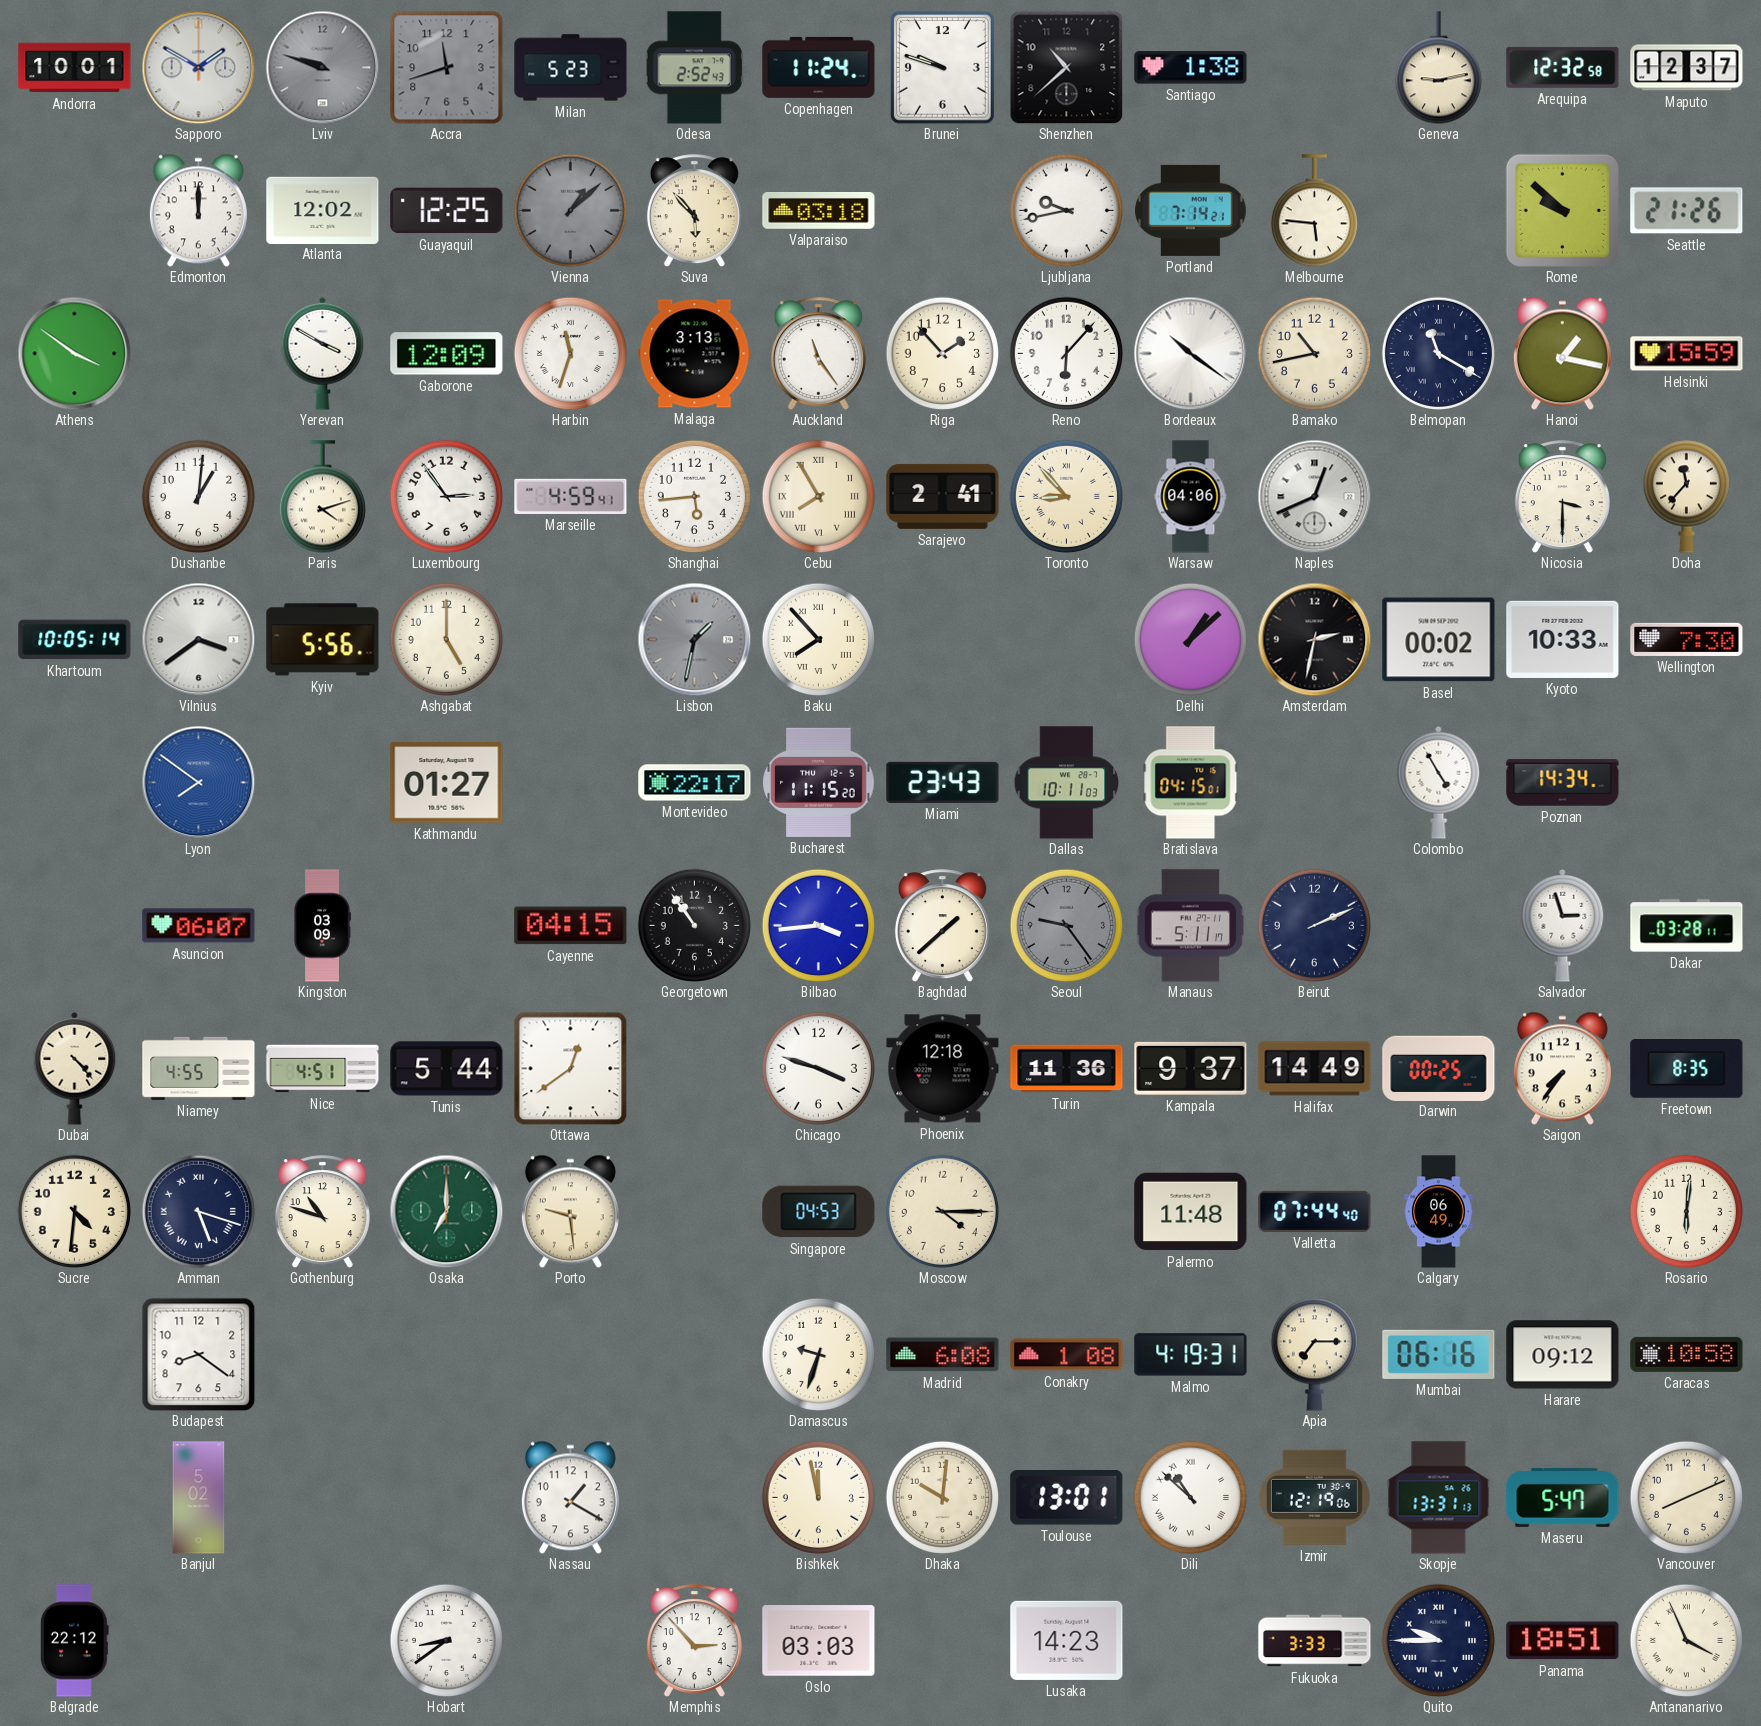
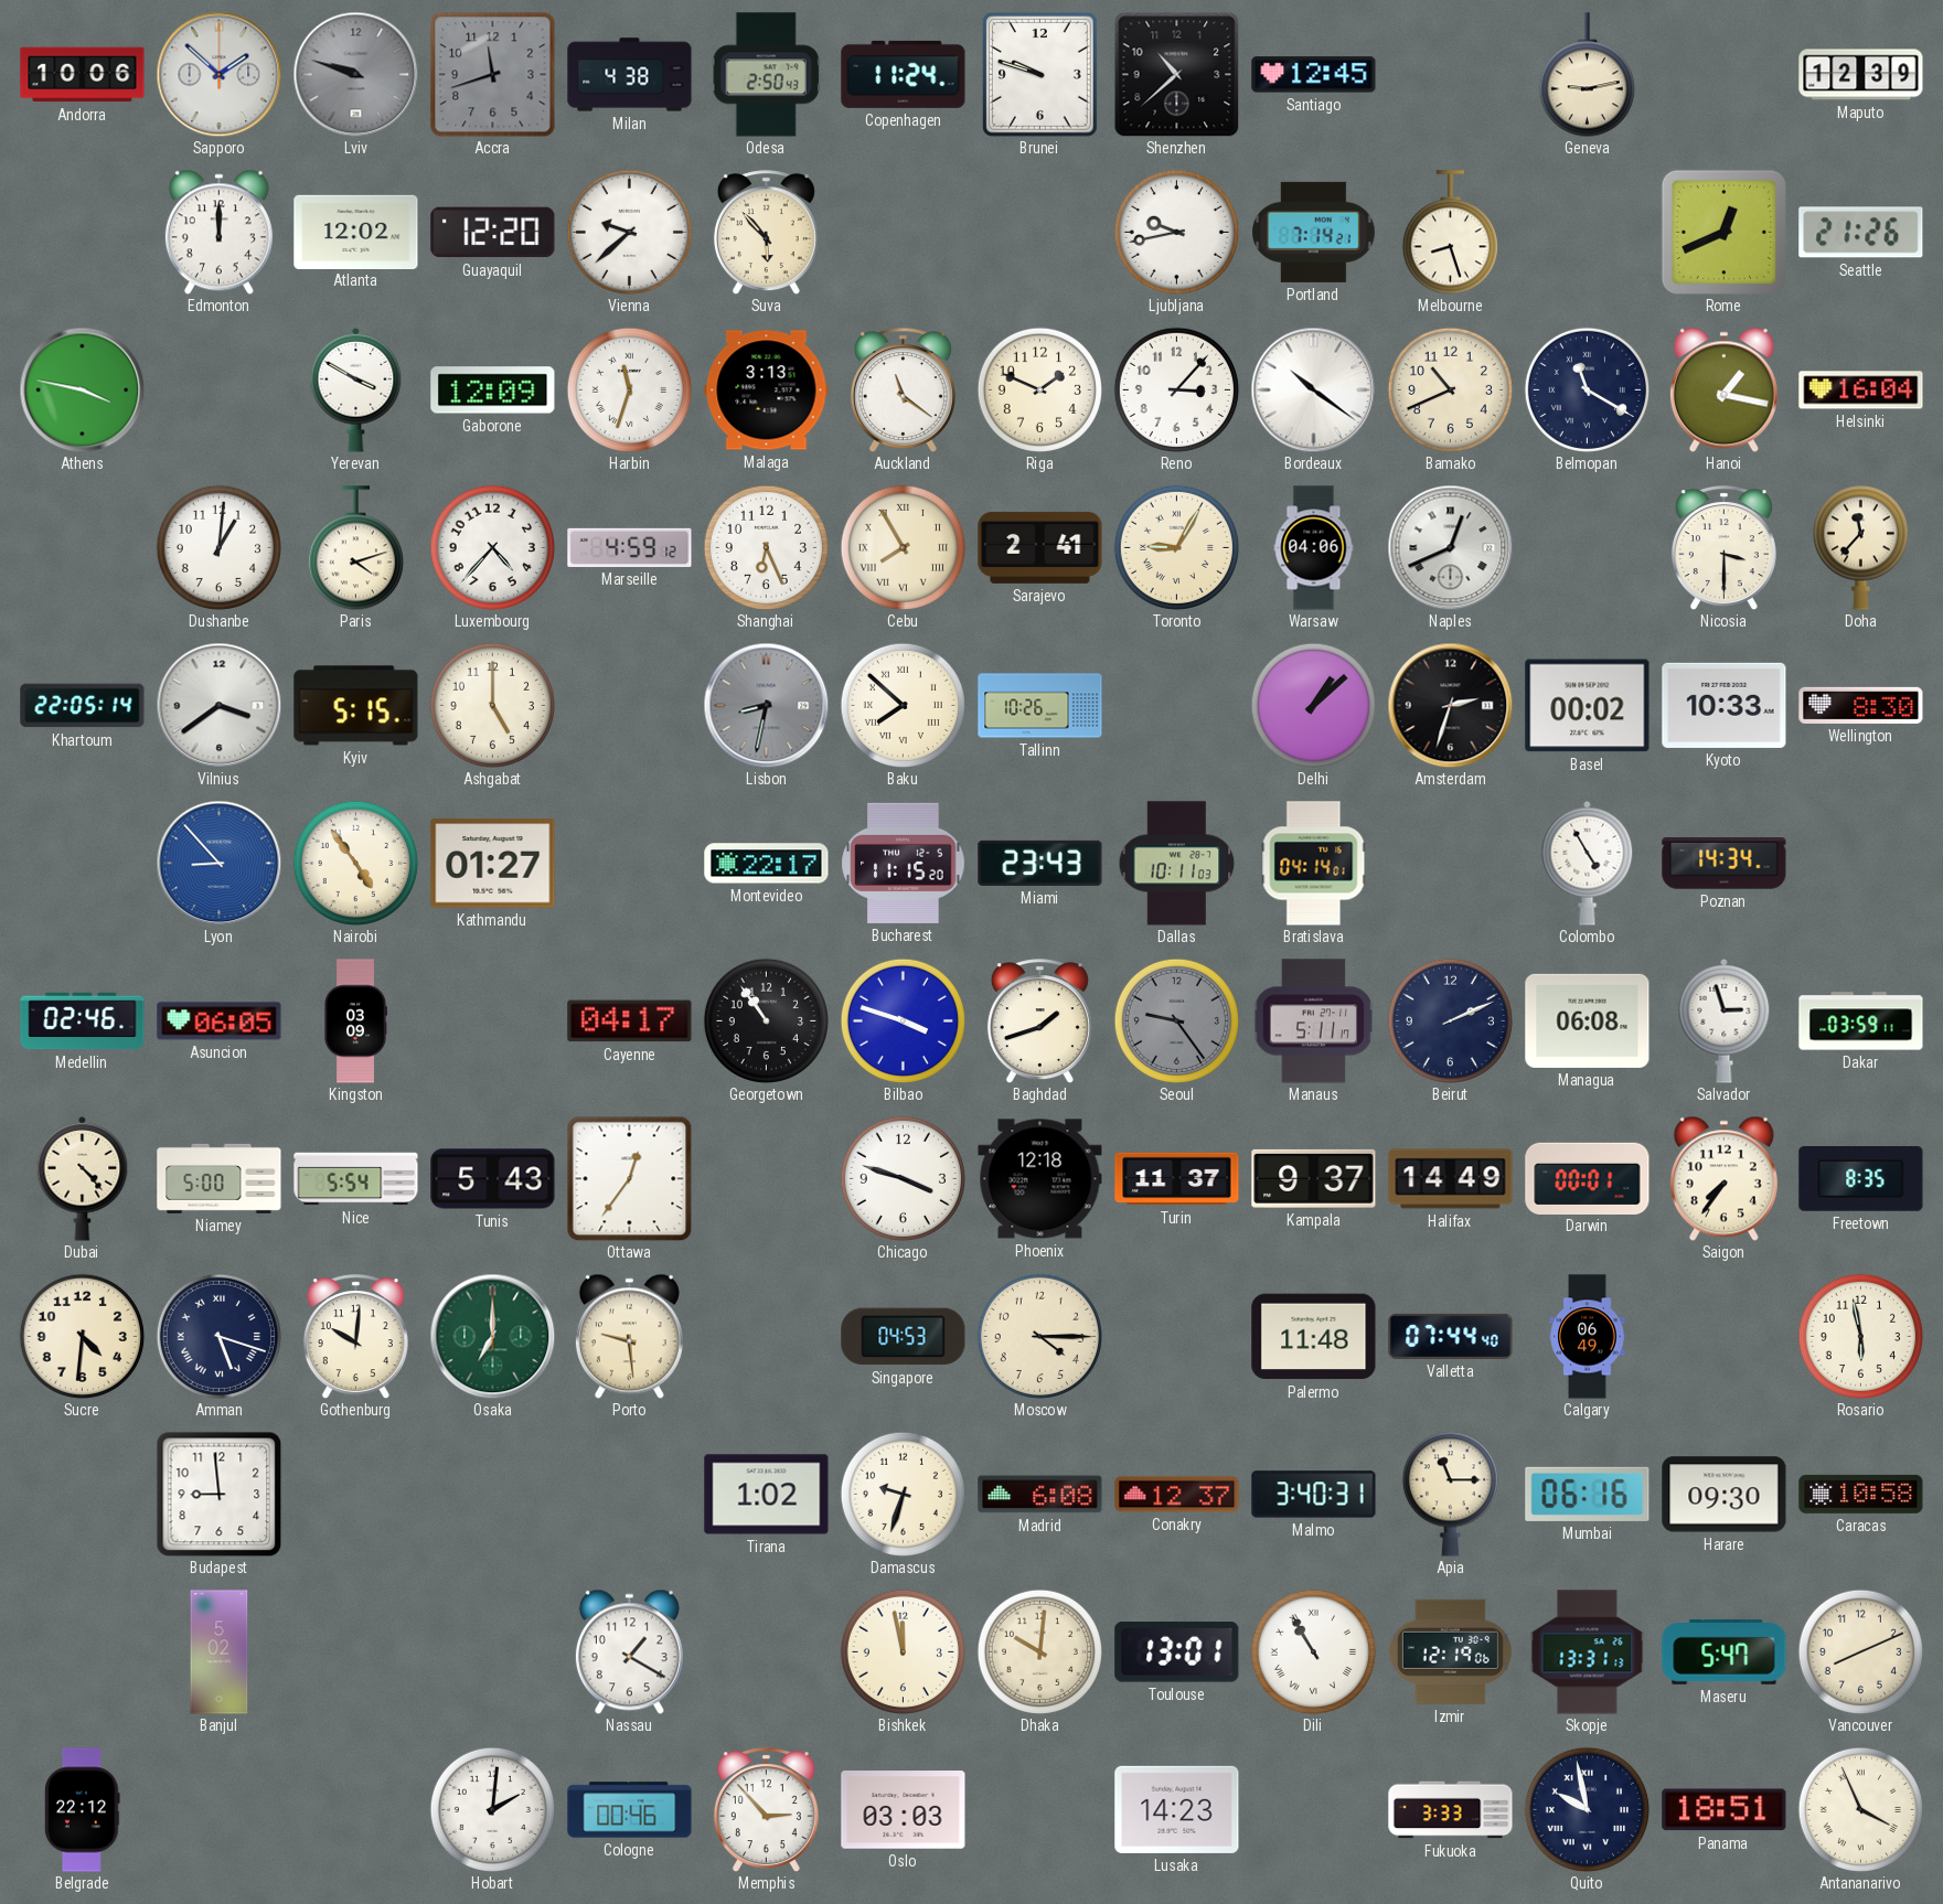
Andorra: 10:01 -> 10:06 (83, 75)
Sapporo: 1:50 -> 1:52 (218, 74)
Milan: 5:23 -> 4:38 (630, 75)
Odesa: 2:52 -> 2:50 (766, 75)
Santiago: 1:38 -> 12:45 (1314, 75)
Arequipa: 12:32 -> none (1563, 67)
Maputo: 12:37 -> 12:39 (1861, 75)
Guayaquil: 12:25 -> 12:20 (493, 233)
Vienna: 1:08 -> 9:38 (629, 232)
Vienna dial: grey -> white (629, 232)
Valparaiso: 03:18 -> none (819, 211)
Melbourne: 5:46 -> 8:27 (1450, 233)
Rome: 9:52 -> 12:41 (1723, 232)
Athens: 3:51 -> 3:47 (82, 389)
Auckland: 11:24 -> 11:21 (903, 391)
Riga: 1:53 -> 1:49 (1039, 389)
Reno: 6:07 -> 3:07 (1176, 389)
Bamako: 10:43 -> 10:41 (1450, 389)
Helsinki: 15:59 -> 16:04 (1861, 391)
Luxembourg: 2:54 -> 4:37 (492, 547)
Marseille: 4:59:41 -> 4:59:12 (630, 547)
Shanghai: 5:44 -> 6:26 (766, 547)
Toronto: 8:53 -> 9:05 (1176, 547)
Khartoum: 10:05 -> 22:05 (83, 706)
Kyiv: 5:56 -> 5:15 (356, 706)
Lisbon: 1:32 -> 8:32 (766, 705)
Baku: 7:53 -> 7:52 (903, 705)
Tallinn: none -> 10:26 (1040, 706)
Amsterdam: 2:32 -> 2:33 (1450, 705)
Wellington: 7:30 -> 8:30 (1861, 705)
Lyon: 7:51 -> 8:53 (218, 863)
Nairobi: none -> 4:54 (355, 863)
Bratislava: 04:15 -> 04:14 (1314, 864)
Medellin: none -> 02:46 (83, 1021)
Asuncion: 06:07 -> 06:05 (220, 1021)
Cayenne: 04:15 -> 04:17 (630, 1021)
Bilbao: 3:44 -> 3:48 (903, 1020)
Baghdad: 1:38 -> 1:42 (1039, 1021)
Managua: none -> 06:08 (1588, 1020)
Dakar: 03:28 -> 03:59 (1861, 1021)
Niamey: 4:55 -> 5:00 (220, 1178)
Nice: 4:51 -> 5:54 (356, 1179)
Tunis: 5:44 -> 5:43 (493, 1179)
Ottawa: 12:39 -> 12:36 (629, 1178)
Turin: 11:36 -> 11:37 (1177, 1179)
Darwin: 00:25 -> 00:01 (1588, 1178)
Gothenburg: 10:48 -> 10:01 (355, 1337)
Rosario: 6:01 -> 5:58 (1860, 1336)
Budapest: 8:21 -> 8:59 (218, 1494)
Tirana: none -> 1:02 (767, 1495)
Conakry: 1:08 -> 12:37 (1177, 1495)
Malmo: 4:19 -> 3:40 (1314, 1495)
Apia: 7:15 -> 11:15 (1450, 1494)
Harare: 09:12 -> 09:30 (1725, 1495)
Dili: 10:52 -> 10:55 (1313, 1651)
Hobart: 8:39 -> 2:01 (492, 1809)
Cologne: none -> 00:46 (630, 1810)
Quito: 9:45 -> 9:58 (1587, 1809)
